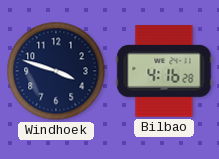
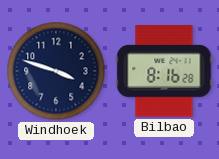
Bilbao: 4:16 -> 8:16 (164, 71)
